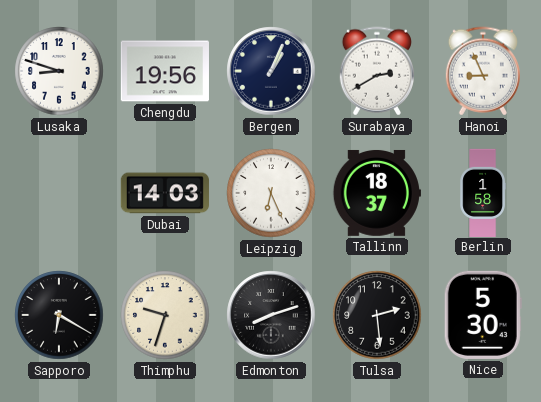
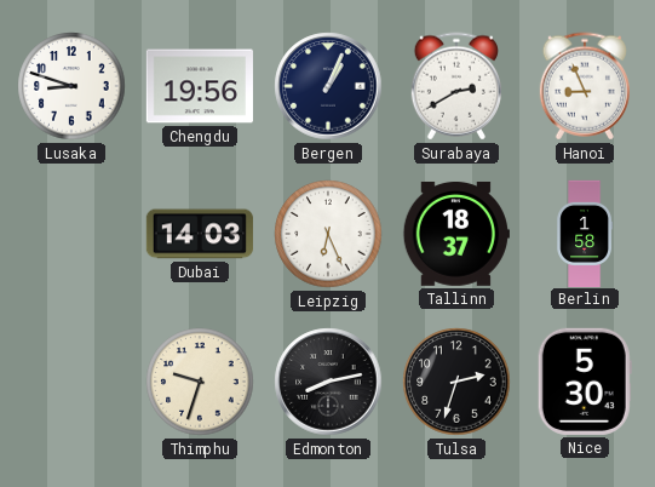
Sapporo: 6:20 -> none (59, 315)
Edmonton: 8:12 -> 8:13 (328, 382)
Tulsa: 2:29 -> 2:33 (456, 382)
